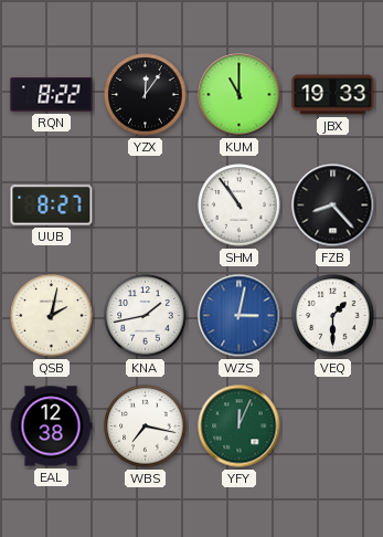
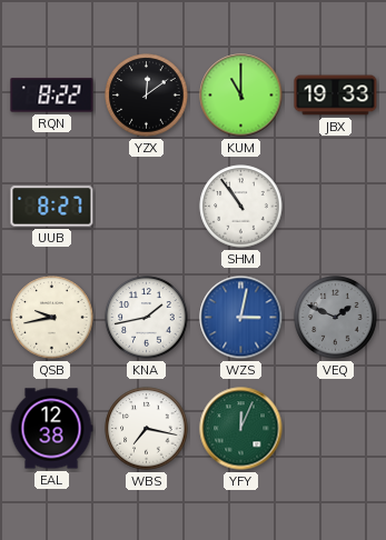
YZX: 12:06 -> 12:09 (147, 96)
FZB: 8:23 -> none (333, 206)
QSB: 2:02 -> 9:43 (52, 318)
VEQ: 1:30 -> 1:49 (336, 318)
VEQ dial: white -> grey (336, 318)
